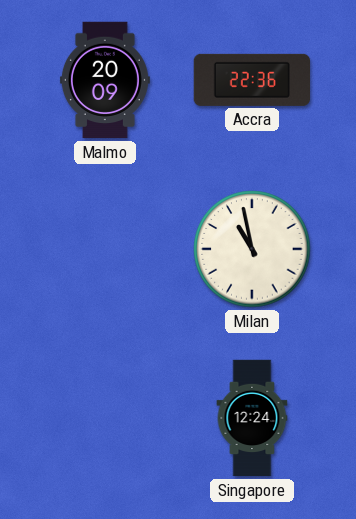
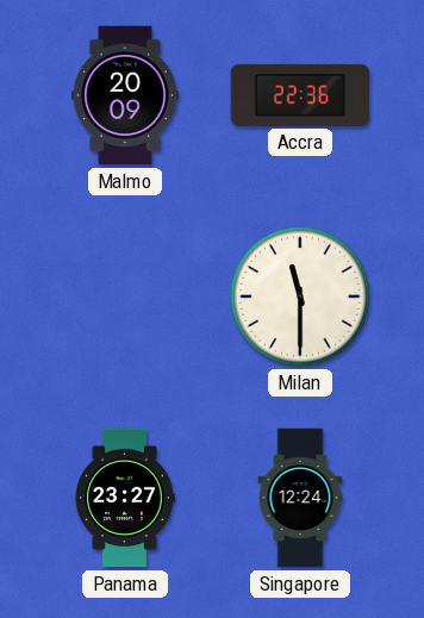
Milan: 10:58 -> 11:30 (300, 296)
Panama: none -> 23:27 (125, 498)
